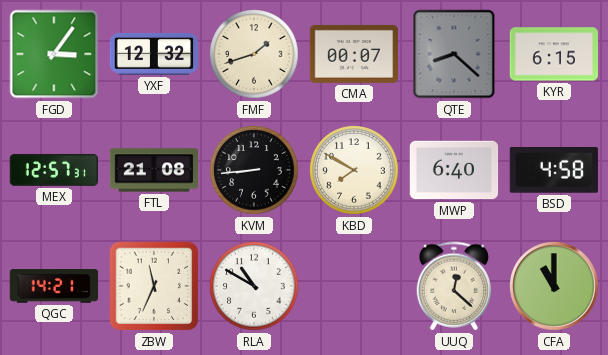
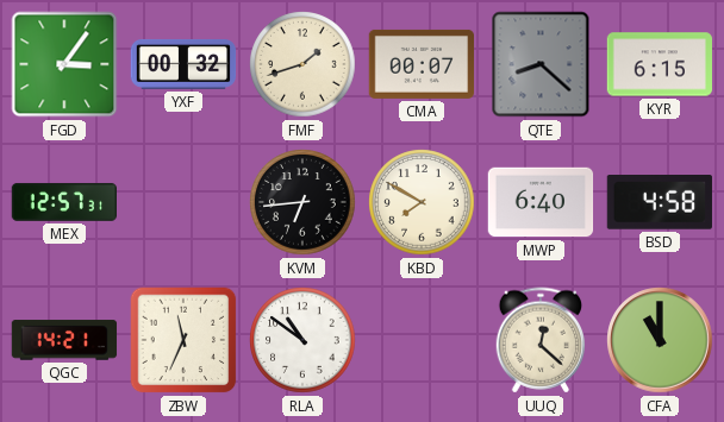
YXF: 12:32 -> 00:32 (183, 64)
FTL: 21:08 -> none (154, 170)
KVM: 8:44 -> 6:44 (302, 202)
RLA: 10:50 -> 10:51 (302, 340)
